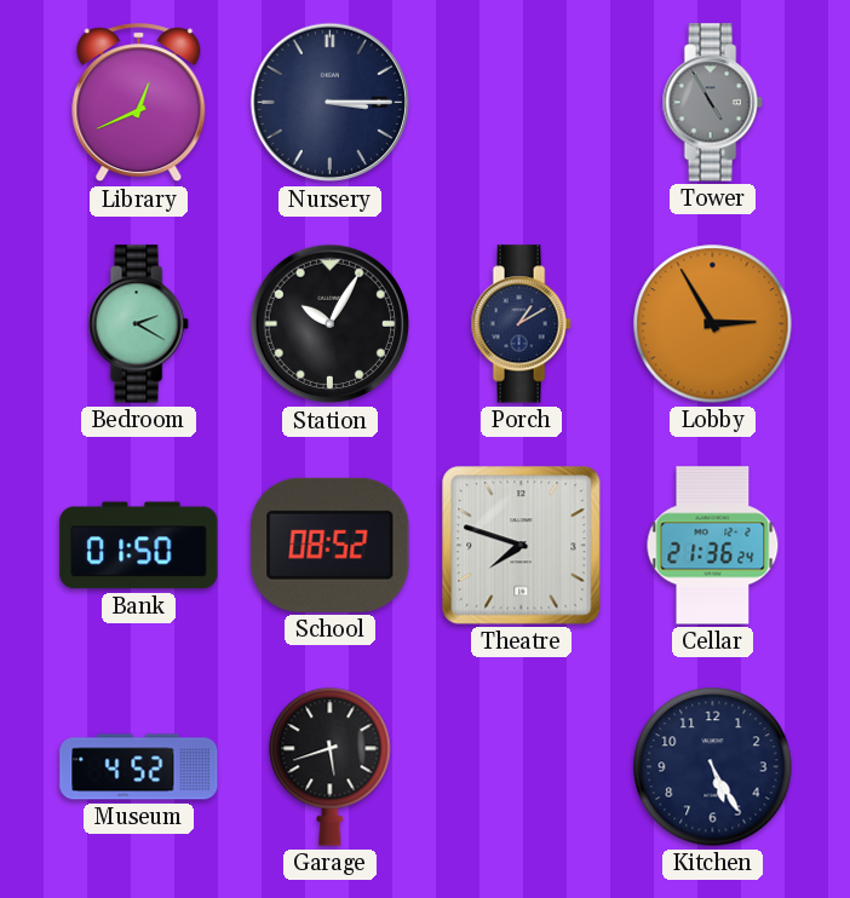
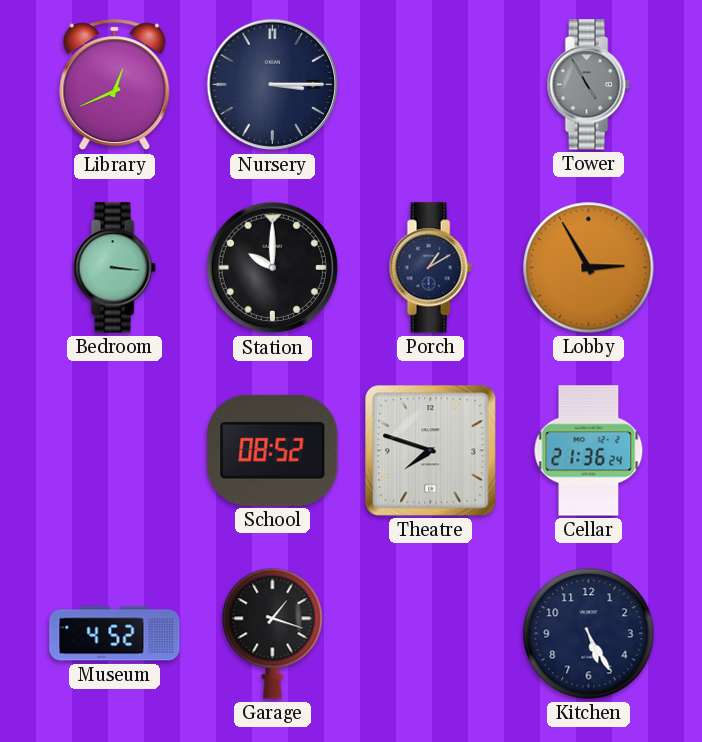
Bedroom: 2:20 -> 3:16 (114, 268)
Station: 10:05 -> 10:00 (273, 268)
Bank: 01:50 -> none (139, 546)
Garage: 5:42 -> 1:18 (273, 634)
